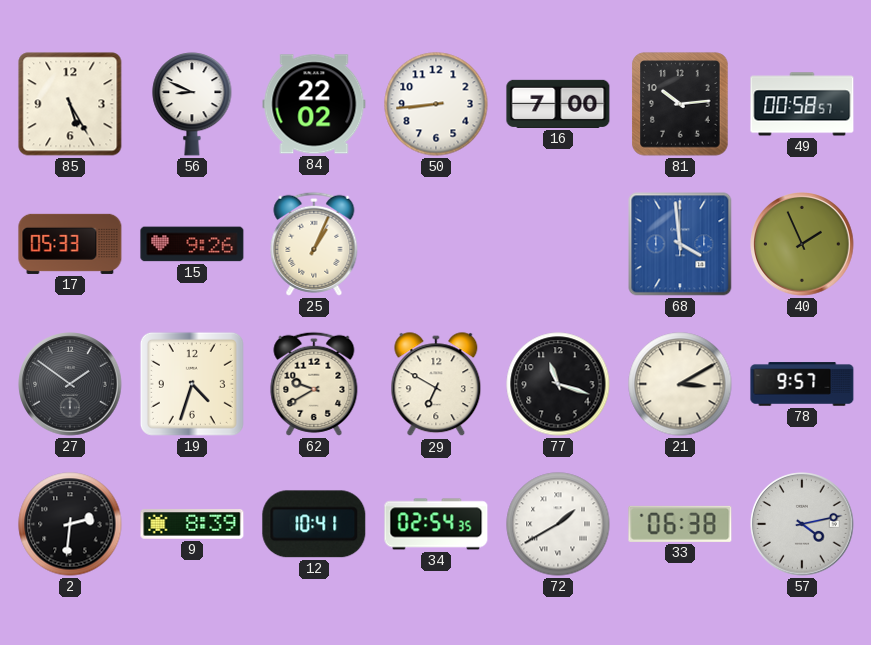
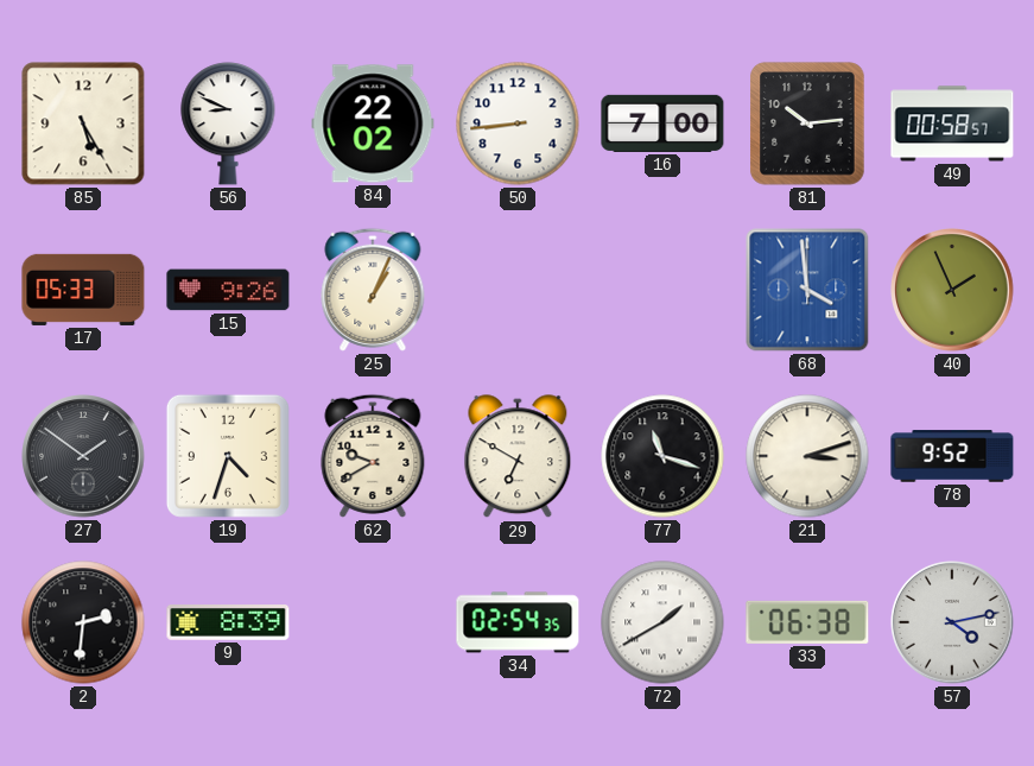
21: 3:10 -> 3:12 (807, 456)
78: 9:57 -> 9:52 (952, 456)
12: 10:41 -> none (314, 524)
